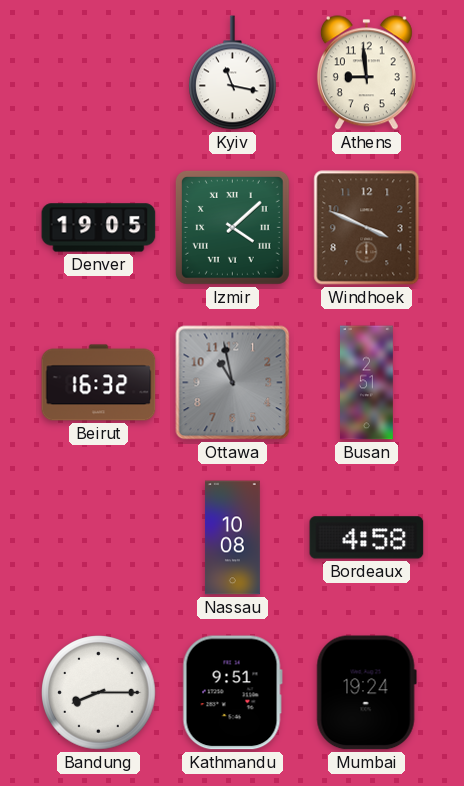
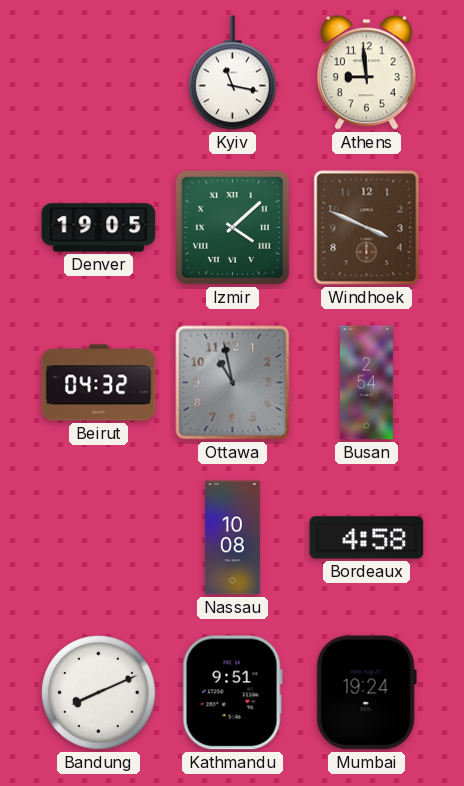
Beirut: 16:32 -> 04:32 (99, 383)
Busan: 2:51 -> 2:54 (367, 383)
Bandung: 8:15 -> 8:11 (99, 693)
